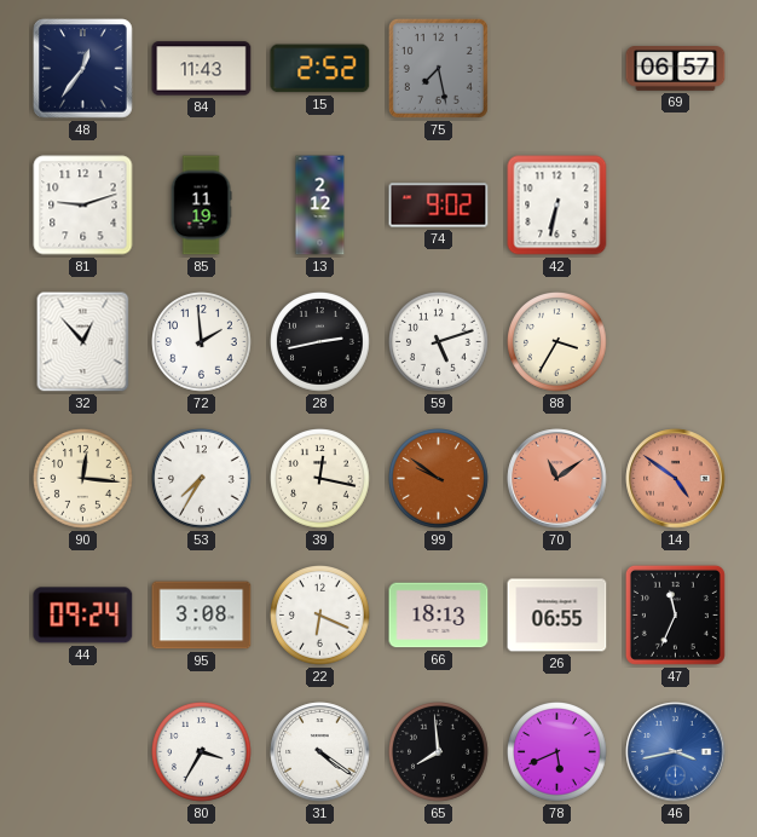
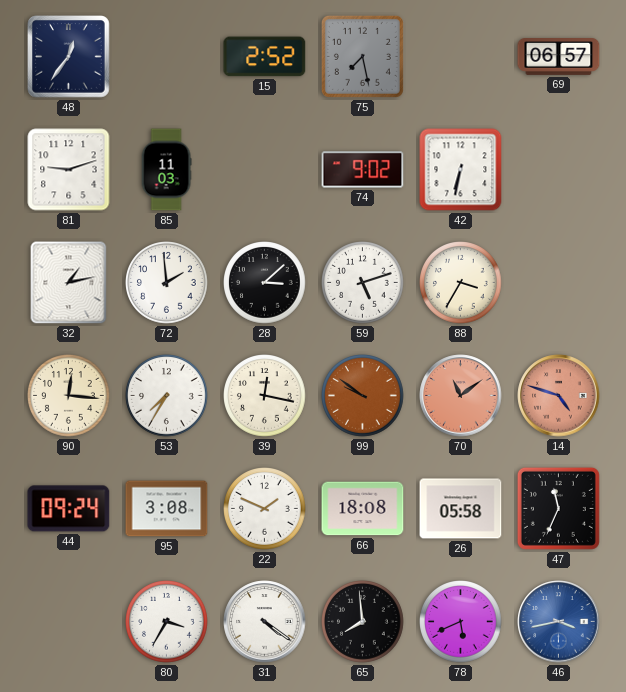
84: 11:43 -> none (202, 69)
85: 11:19 -> 11:03 (166, 170)
13: 2:12 -> none (320, 206)
32: 12:53 -> 1:13 (69, 283)
28: 2:43 -> 3:08 (265, 283)
14: 4:51 -> 4:48 (559, 396)
22: 6:19 -> 1:49 (265, 509)
66: 18:13 -> 18:08 (363, 509)
26: 06:55 -> 05:58 (461, 509)
